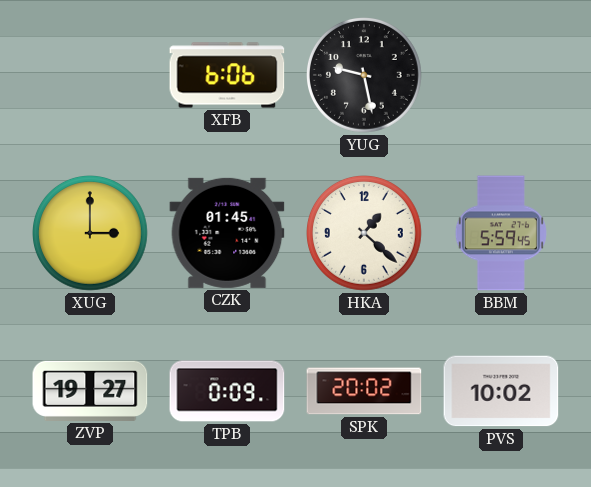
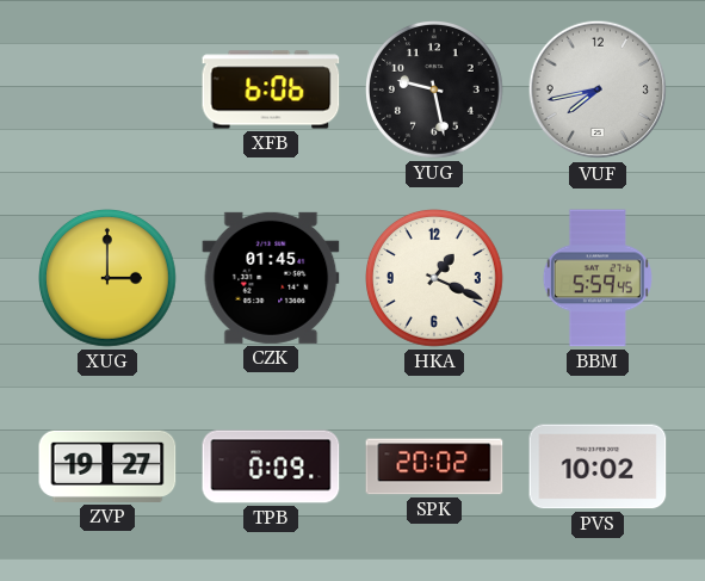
VUF: none -> 7:43 (598, 89)
HKA: 1:22 -> 1:19 (435, 279)
